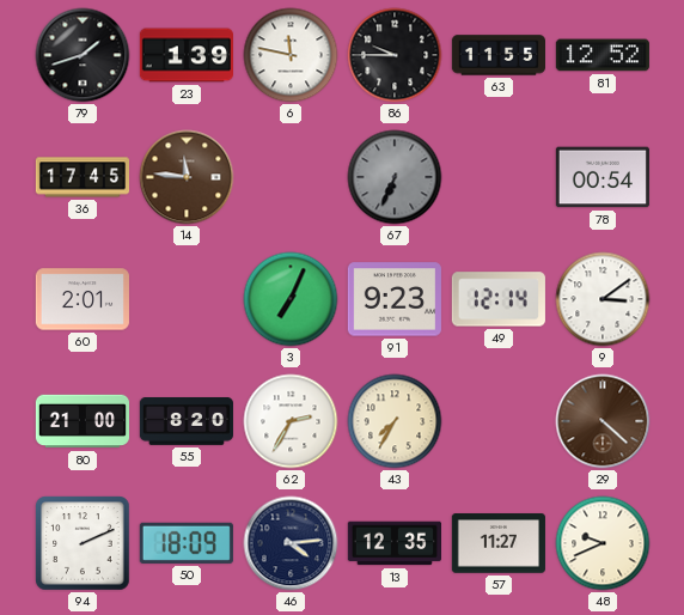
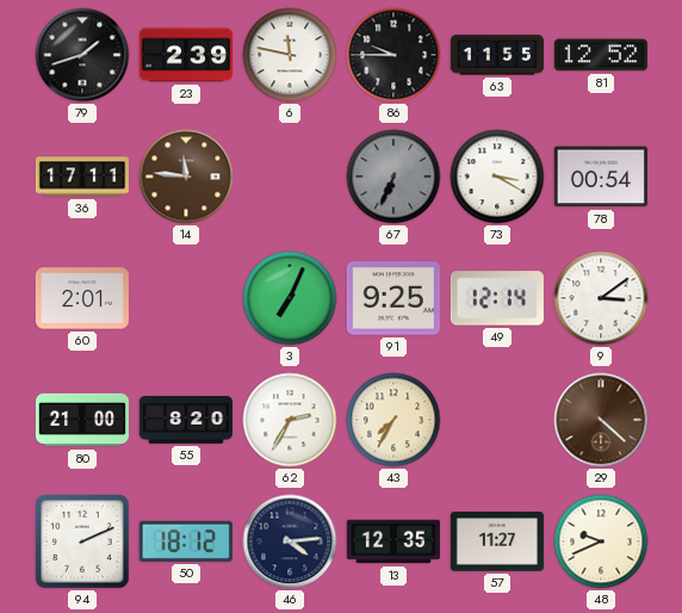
23: 1:39 -> 2:39 (185, 55)
36: 17:45 -> 17:11 (81, 177)
73: none -> 3:20 (497, 177)
91: 9:23 -> 9:25 (393, 298)
50: 18:09 -> 18:12 (186, 541)
